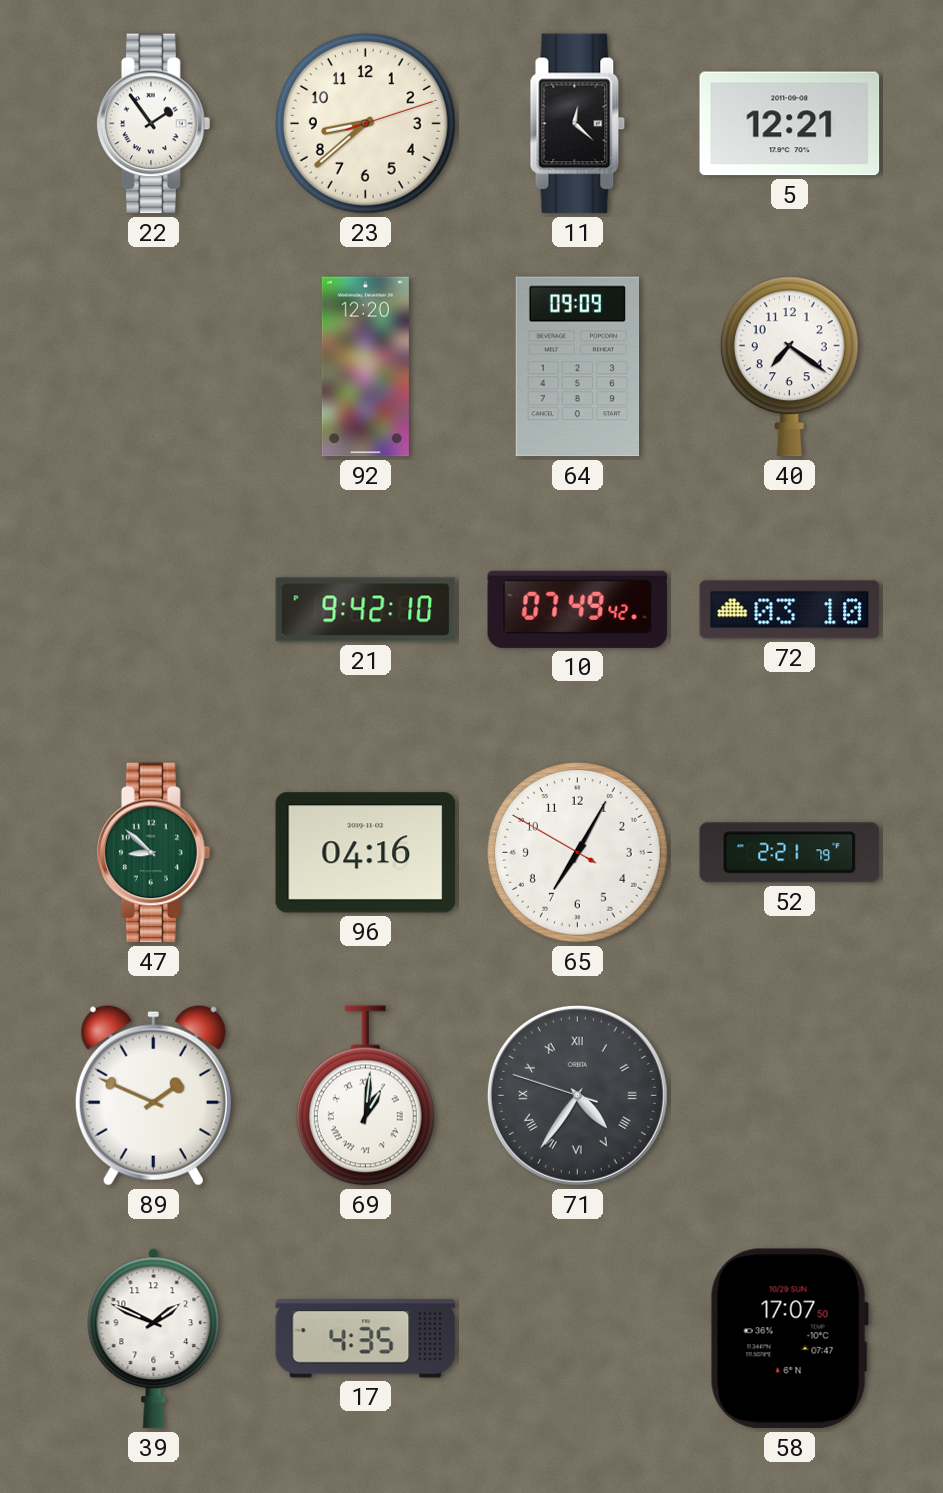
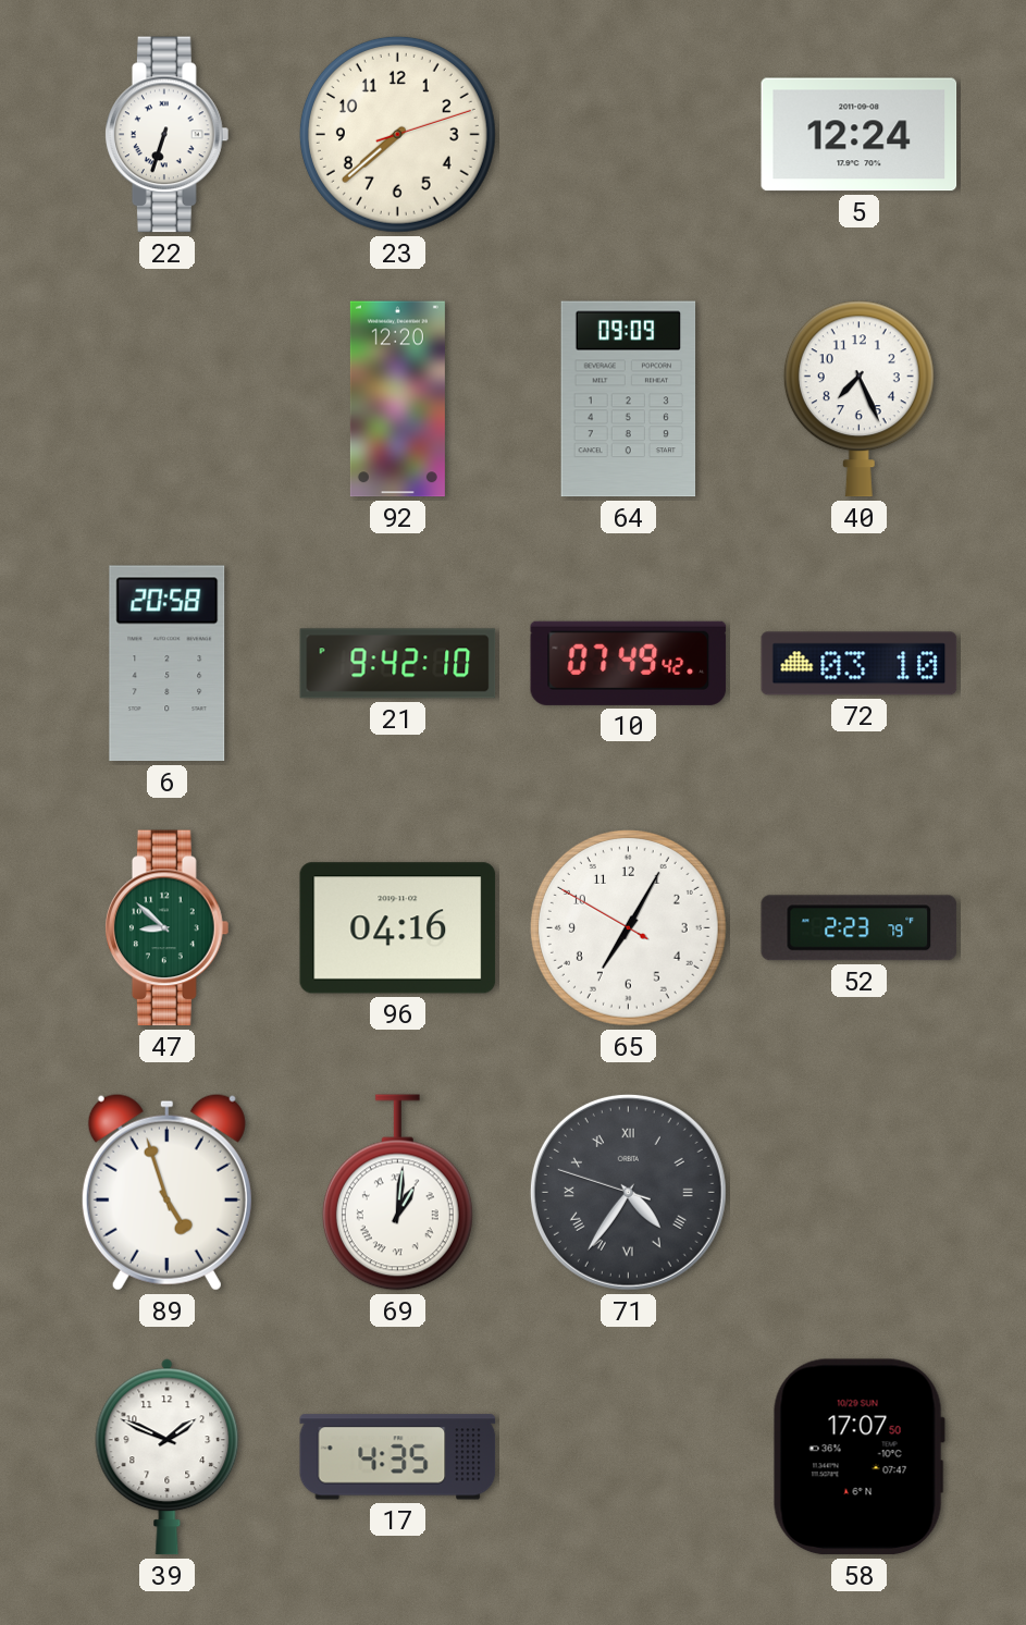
22: 1:54 -> 6:33 (168, 135)
23: 8:38 -> 7:38 (397, 134)
11: 12:22 -> none (578, 124)
5: 12:21 -> 12:24 (860, 135)
40: 7:21 -> 7:26 (858, 399)
6: none -> 20:58 (168, 664)
52: 2:21 -> 2:23 (860, 928)
89: 1:49 -> 4:57 (166, 1192)
